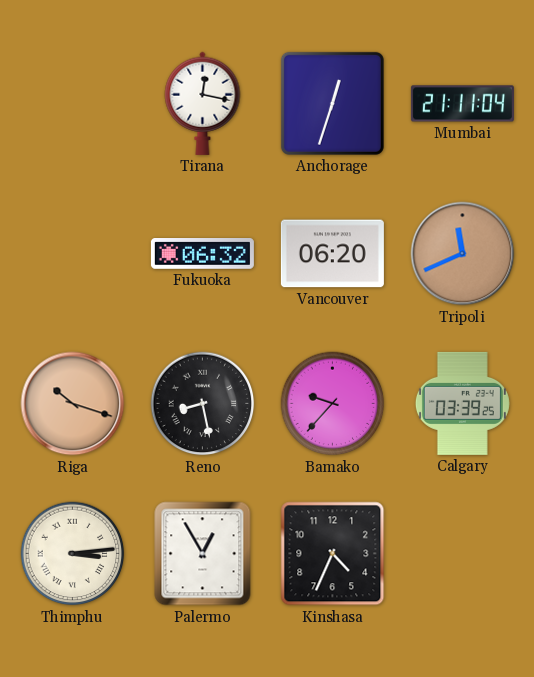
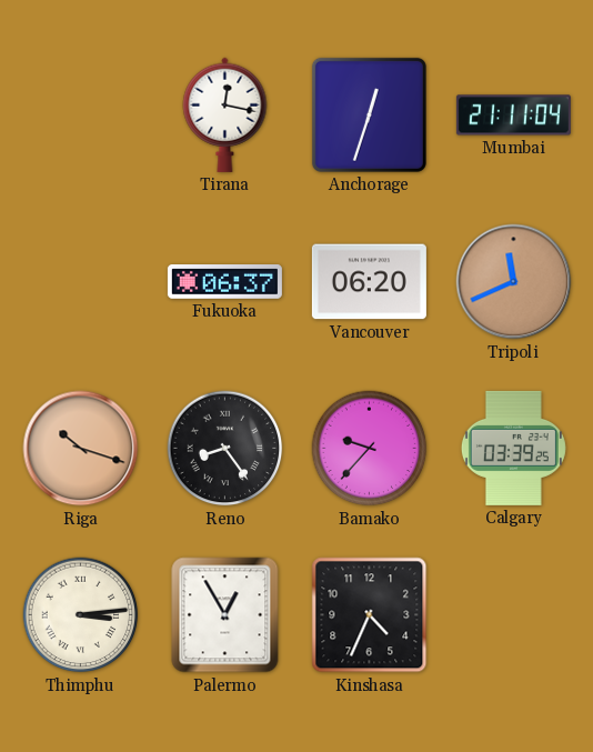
Fukuoka: 06:32 -> 06:37 (224, 282)
Reno: 8:28 -> 8:24 (225, 449)
